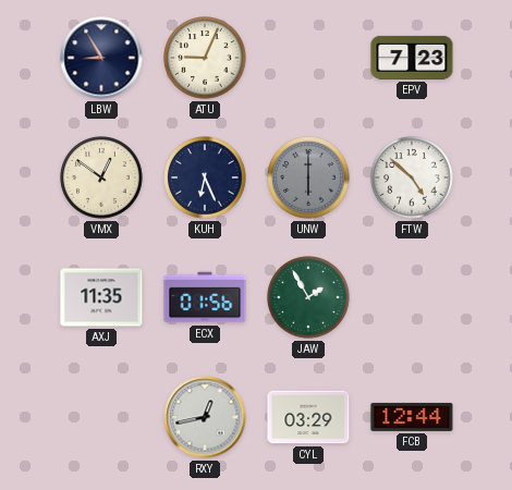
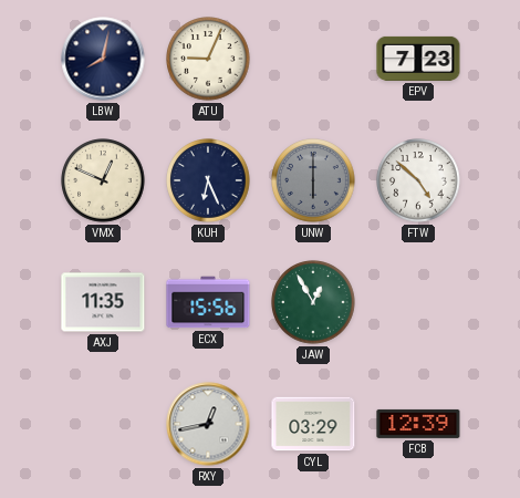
LBW: 8:55 -> 8:02 (103, 59)
VMX: 12:51 -> 12:49 (103, 180)
ECX: 01:56 -> 15:56 (208, 302)
JAW: 1:55 -> 12:55 (313, 302)
FCB: 12:44 -> 12:39 (418, 424)
